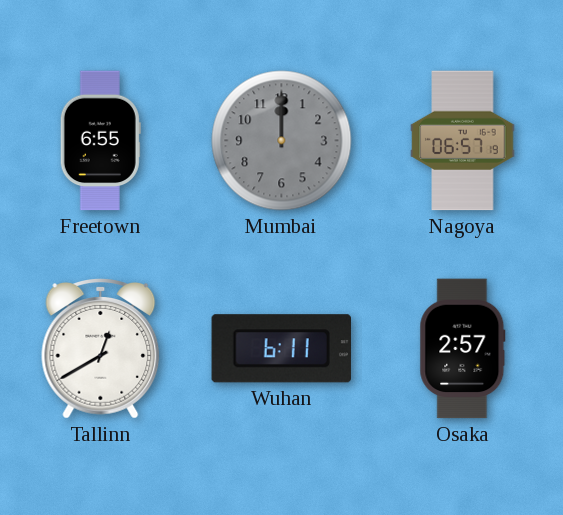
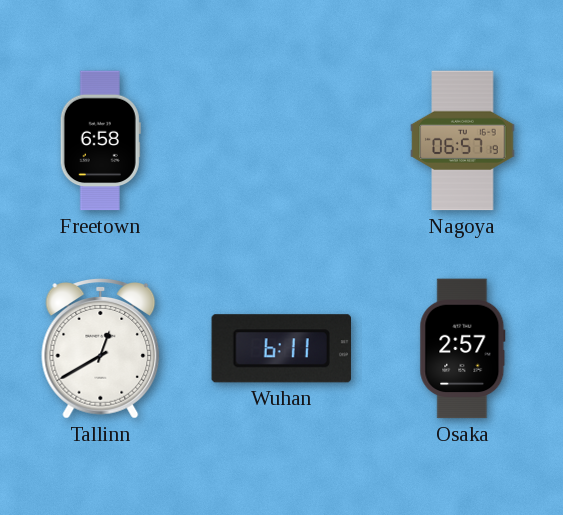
Freetown: 6:55 -> 6:58 (100, 141)
Mumbai: 12:00 -> none (282, 141)
